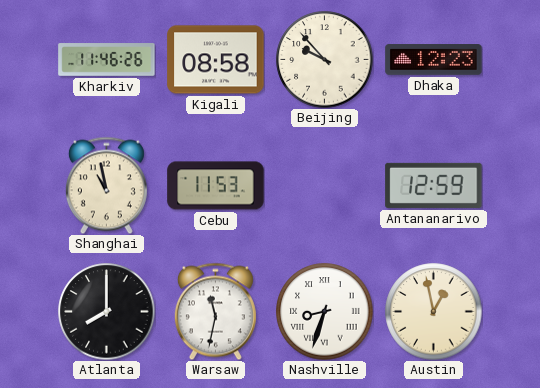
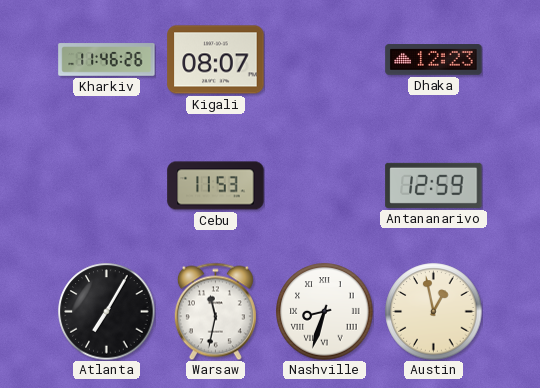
Kigali: 08:58 -> 08:07 (216, 60)
Beijing: 9:53 -> none (325, 60)
Shanghai: 10:58 -> none (106, 185)
Atlanta: 8:00 -> 7:05 (107, 312)
